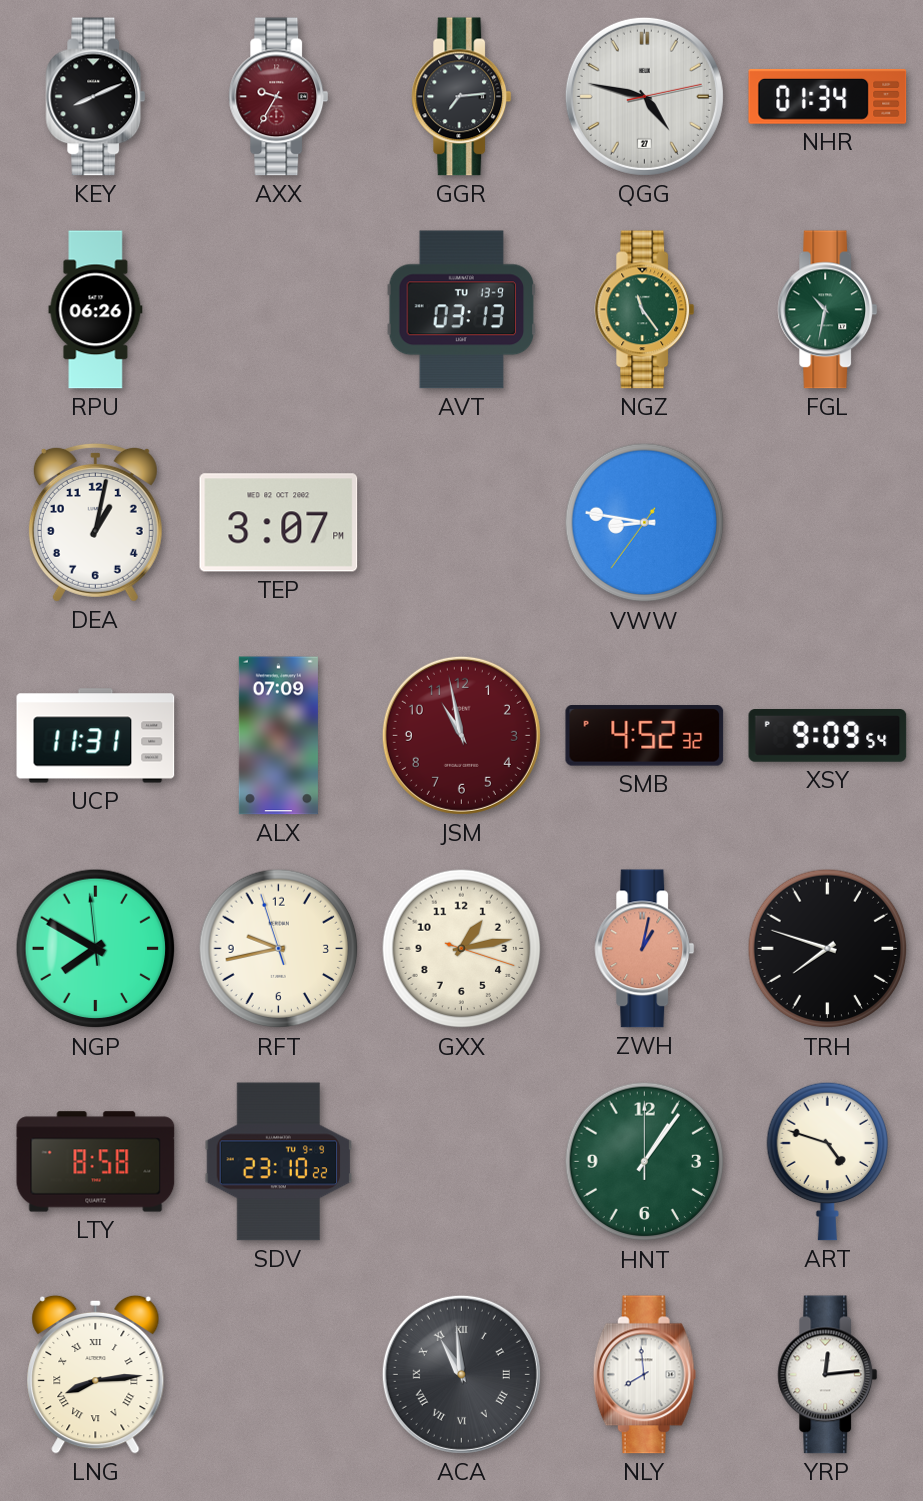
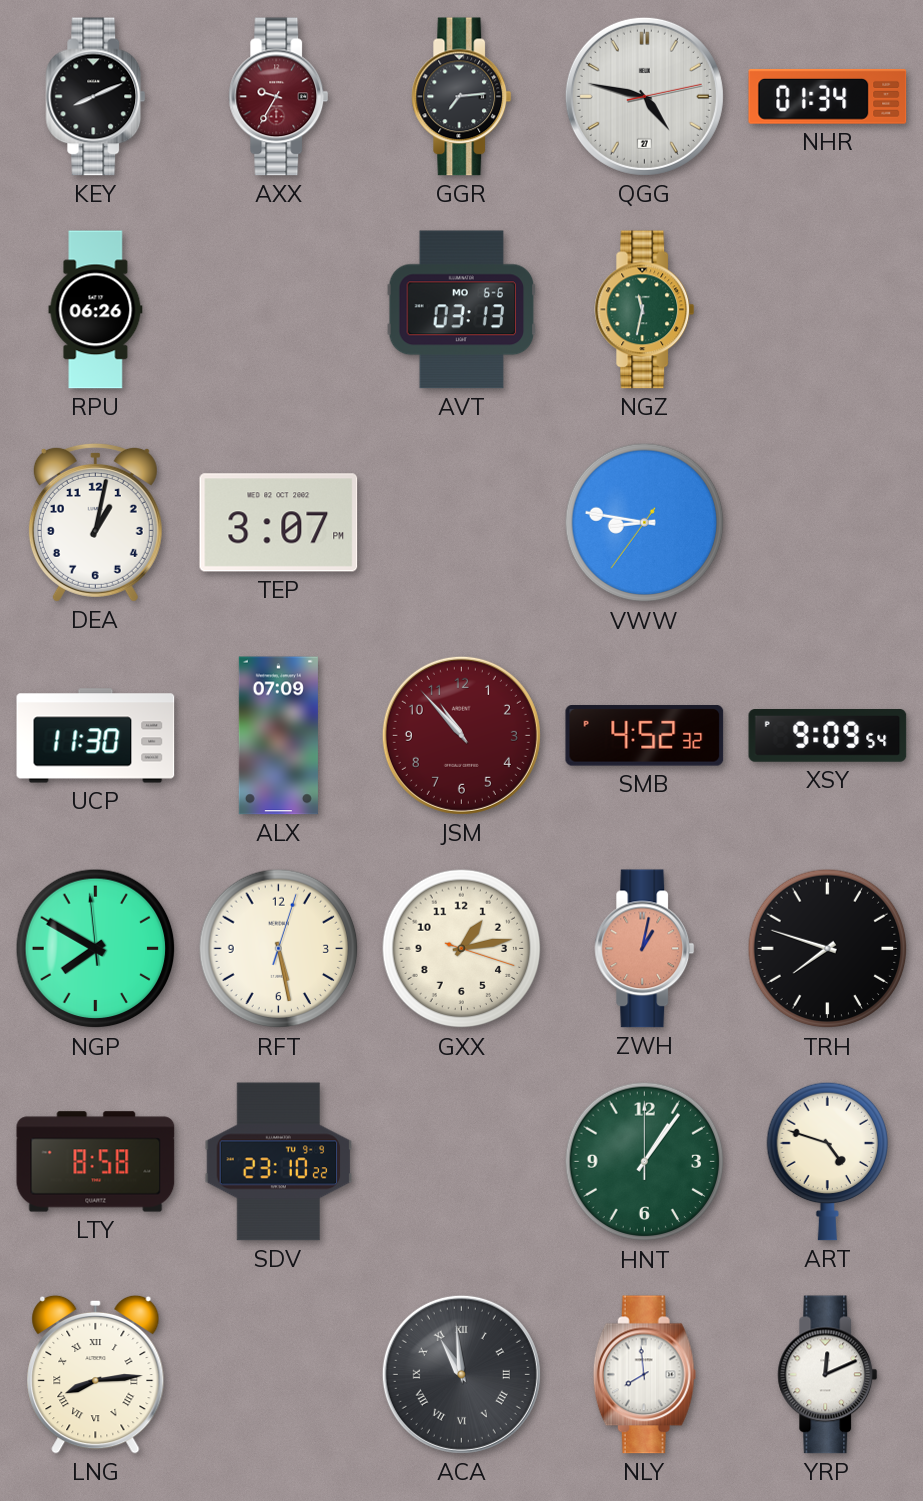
AVT date: TU 13-9 -> MO 6-6 (462, 310)
NGZ: 11:24 -> 11:32 (645, 310)
FGL: 10:32 -> none (828, 310)
UCP: 11:31 -> 11:30 (96, 736)
JSM: 10:58 -> 10:53 (461, 735)
RFT: 9:42 -> 5:28 (279, 949)
YRP: 12:14 -> 12:11 (828, 1375)
